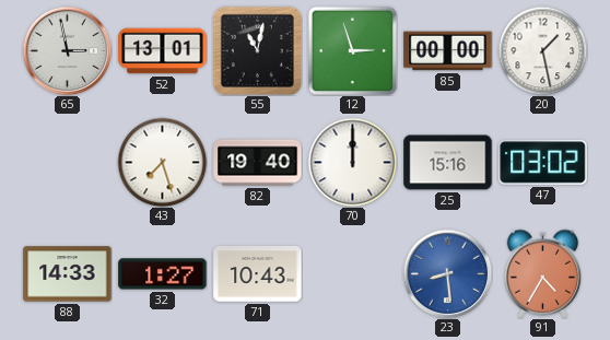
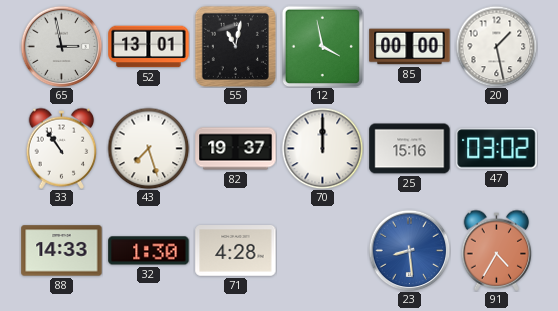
12: 2:57 -> 3:58 (322, 46)
33: none -> 10:54 (62, 148)
82: 19:40 -> 19:37 (236, 149)
32: 1:27 -> 1:30 (149, 251)
71: 10:43 -> 4:28 (236, 251)
